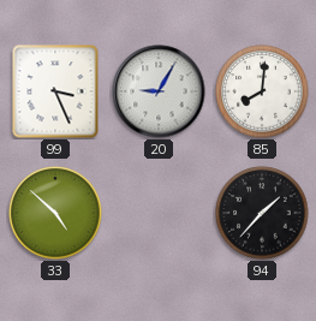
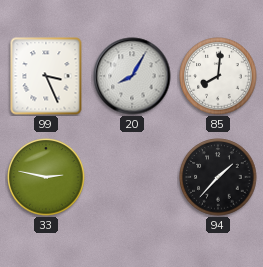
20: 9:05 -> 8:05 (132, 76)
33: 4:52 -> 2:47 (46, 177)
